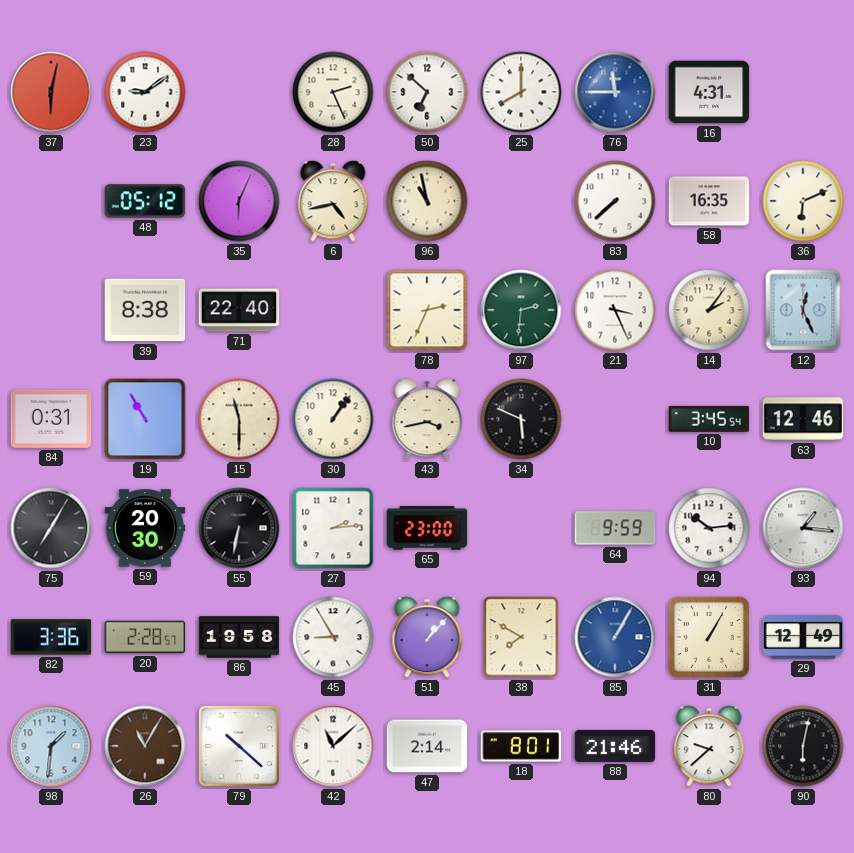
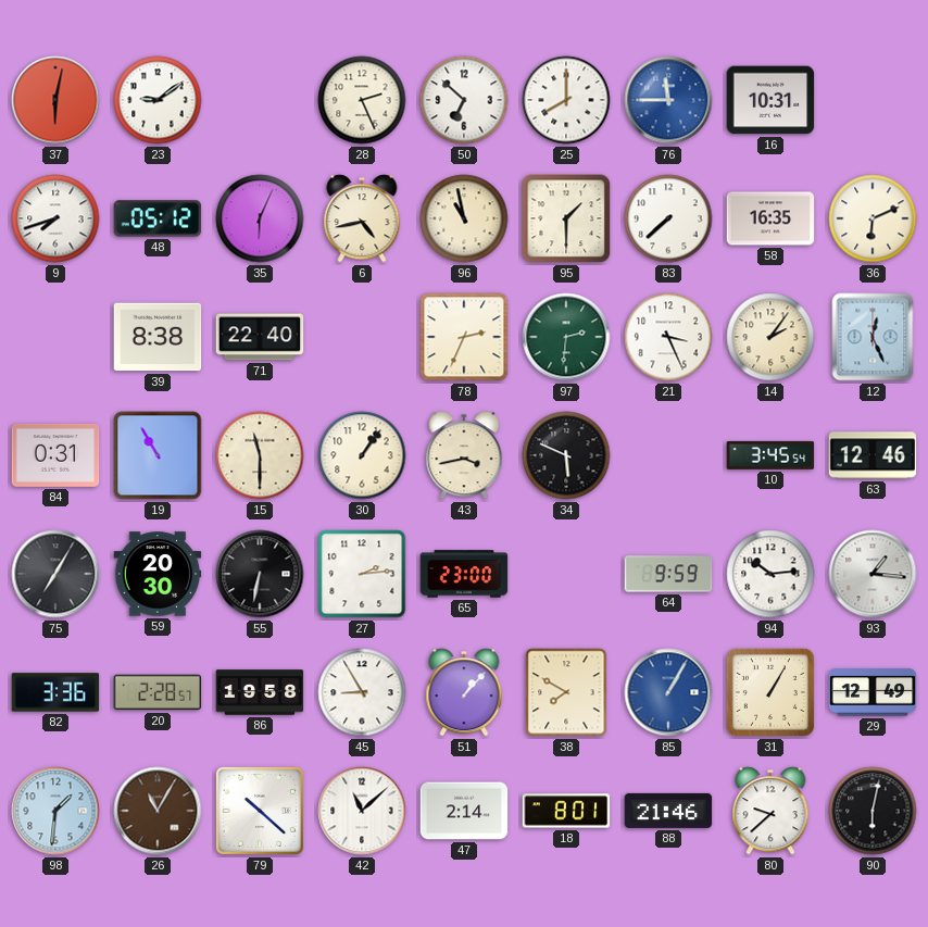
16: 4:31 -> 10:31 (770, 100)
9: none -> 7:42 (55, 218)
95: none -> 1:30 (566, 218)
